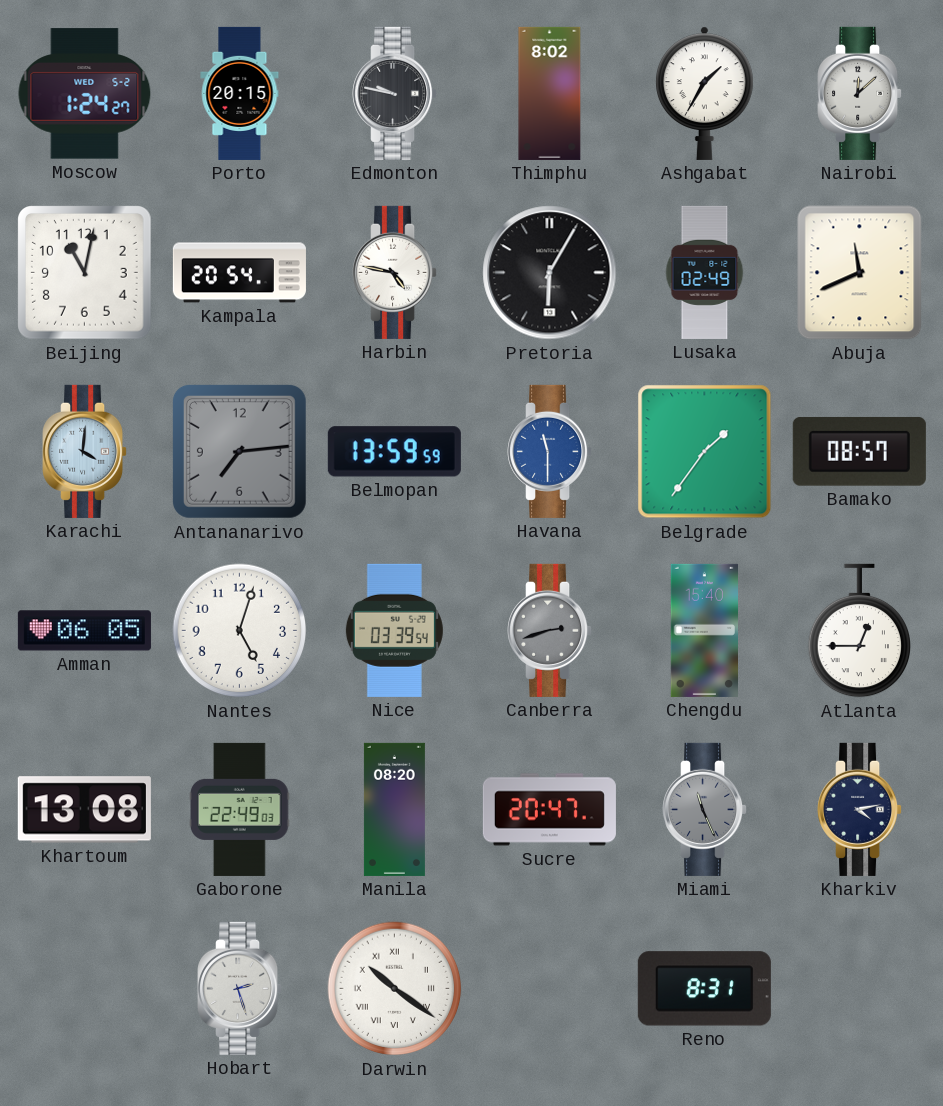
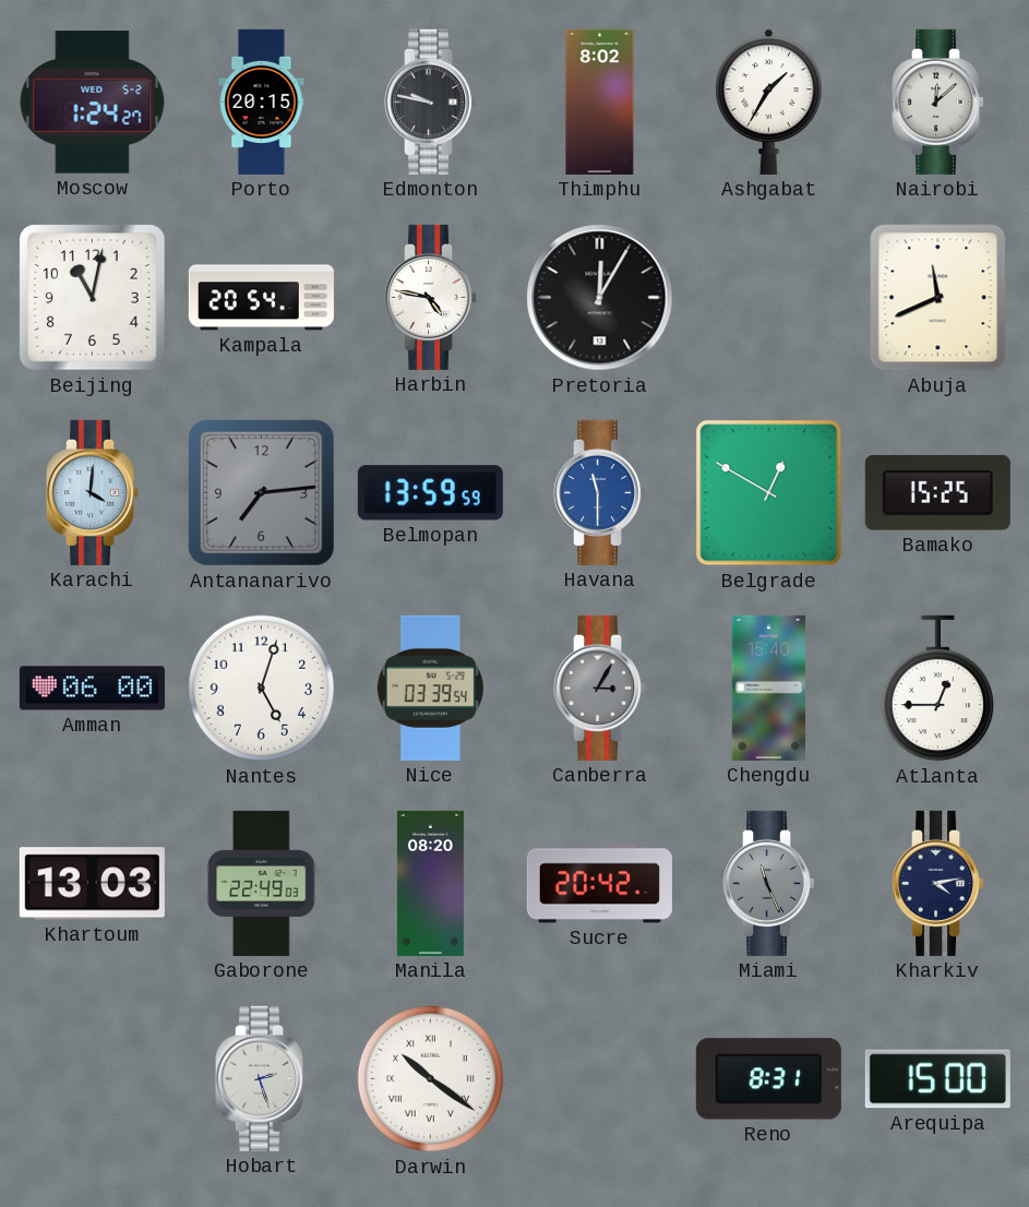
Pretoria: 6:05 -> 12:05 (600, 298)
Lusaka: 02:49 -> none (705, 272)
Belgrade: 1:36 -> 12:50 (769, 493)
Bamako: 08:57 -> 15:25 (937, 492)
Amman: 06:05 -> 06:00 (92, 689)
Canberra: 2:42 -> 3:05 (600, 688)
Khartoum: 13:08 -> 13:03 (92, 884)
Sucre: 20:47 -> 20:42 (599, 884)
Arequipa: none -> 15:00 (937, 1079)
